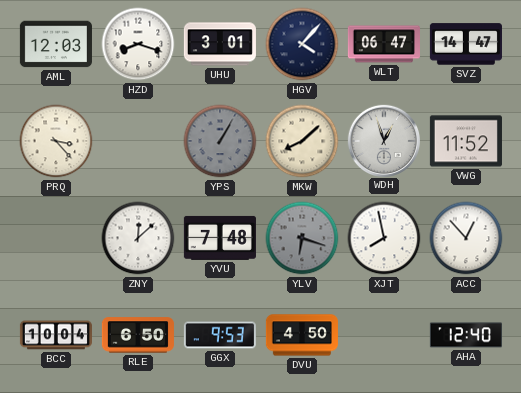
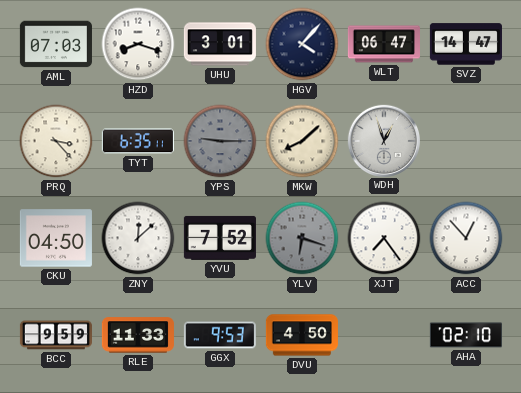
AML: 12:03 -> 07:03 (56, 44)
TYT: none -> 6:35 (138, 141)
YPS: 1:05 -> 9:15 (220, 141)
VWG: 11:52 -> none (466, 141)
CKU: none -> 04:50 (56, 238)
YVU: 7:48 -> 7:52 (220, 238)
XJT: 7:58 -> 7:24 (384, 238)
BCC: 10:04 -> 9:59 (56, 335)
RLE: 6:50 -> 11:33 (138, 335)
AHA: 12:40 -> 02:10 (466, 335)
